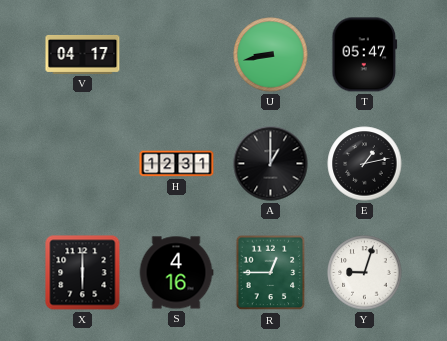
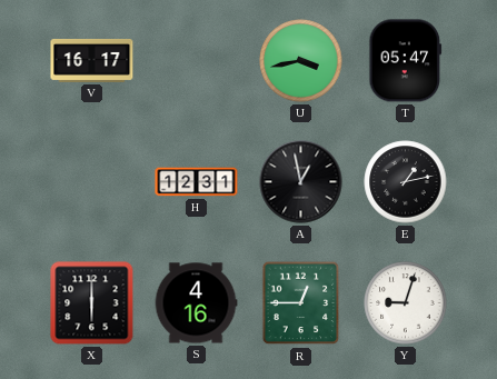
V: 04:17 -> 16:17 (92, 60)
U: 8:43 -> 3:43 (301, 61)
A: 1:00 -> 12:58 (301, 182)
